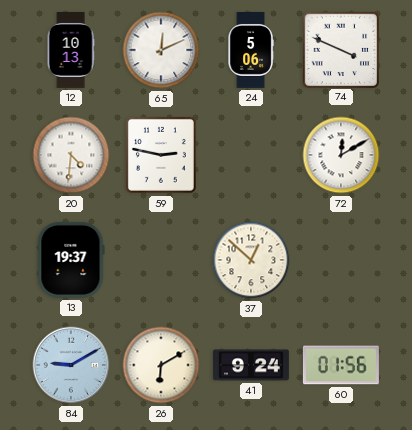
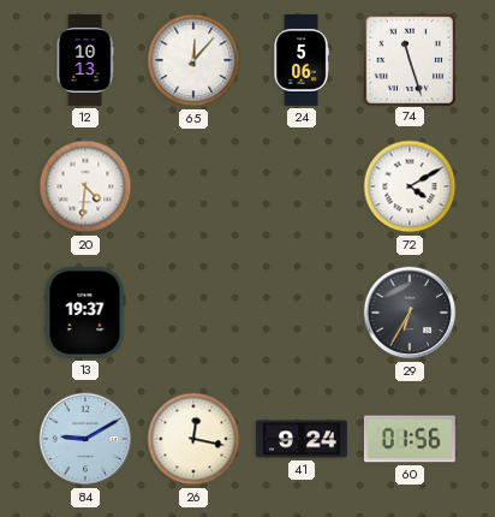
65: 12:11 -> 12:07 (193, 60)
74: 3:49 -> 11:27 (408, 59)
59: 2:47 -> none (161, 155)
72: 12:10 -> 4:10 (410, 186)
37: 12:52 -> none (251, 260)
29: none -> 6:35 (410, 313)
26: 6:10 -> 12:17 (193, 439)
